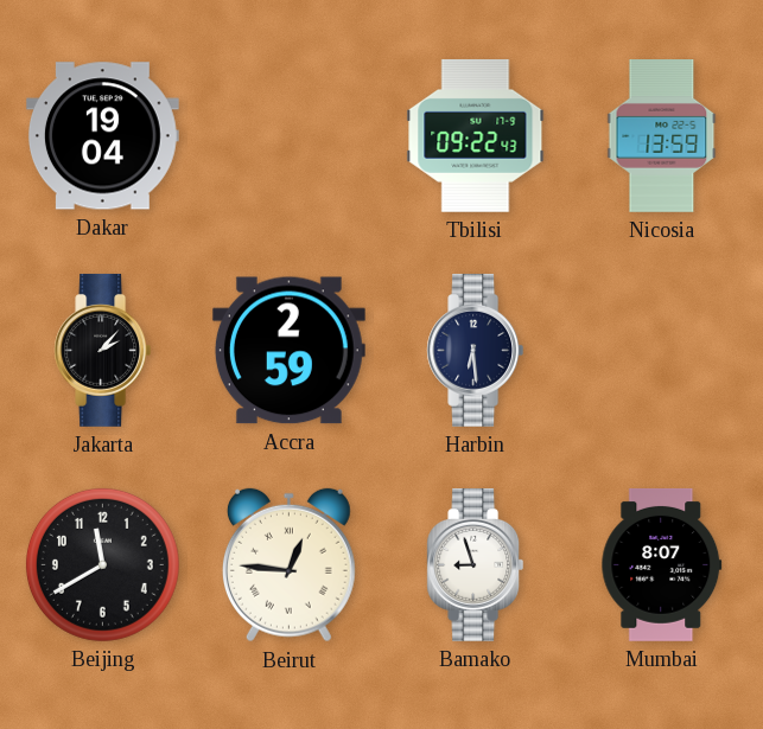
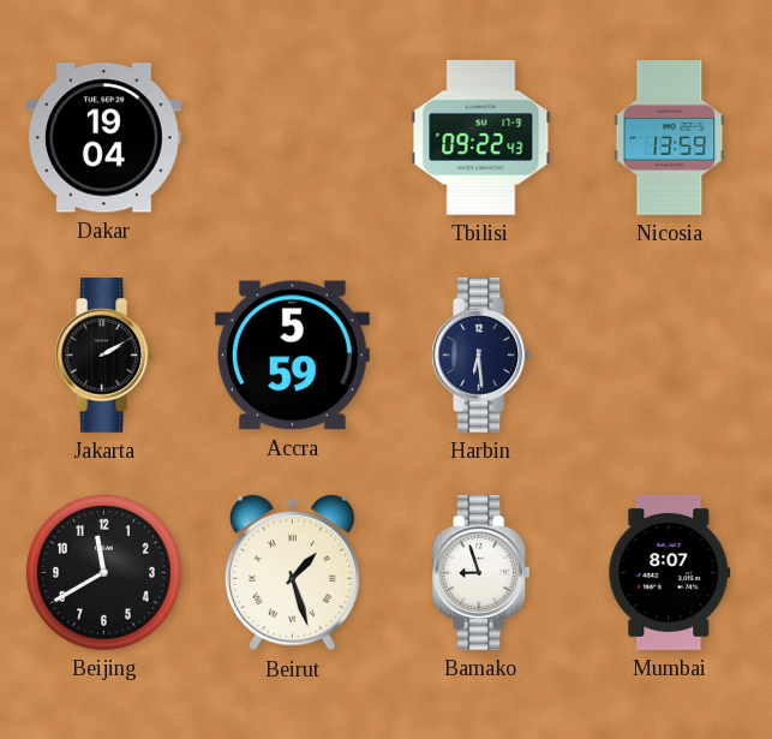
Jakarta: 2:07 -> 2:10 (104, 354)
Accra: 2:59 -> 5:59 (292, 356)
Beirut: 12:46 -> 1:27 (292, 573)
